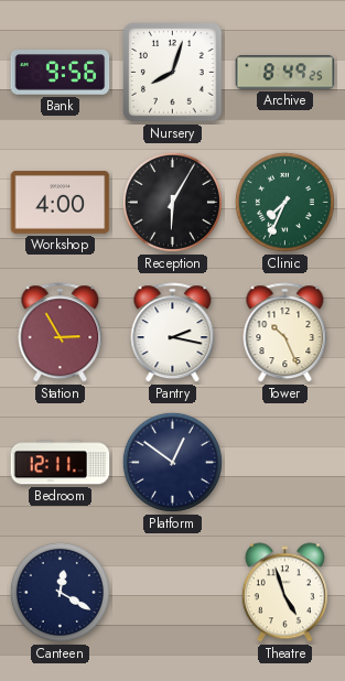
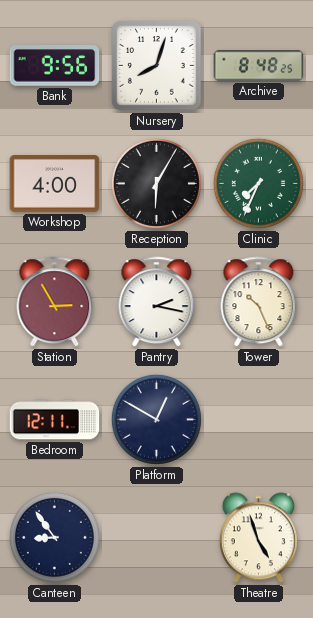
Archive: 8:49 -> 8:48 (259, 66)
Platform: 12:51 -> 12:50 (156, 419)
Canteen: 12:20 -> 8:54 (54, 537)
